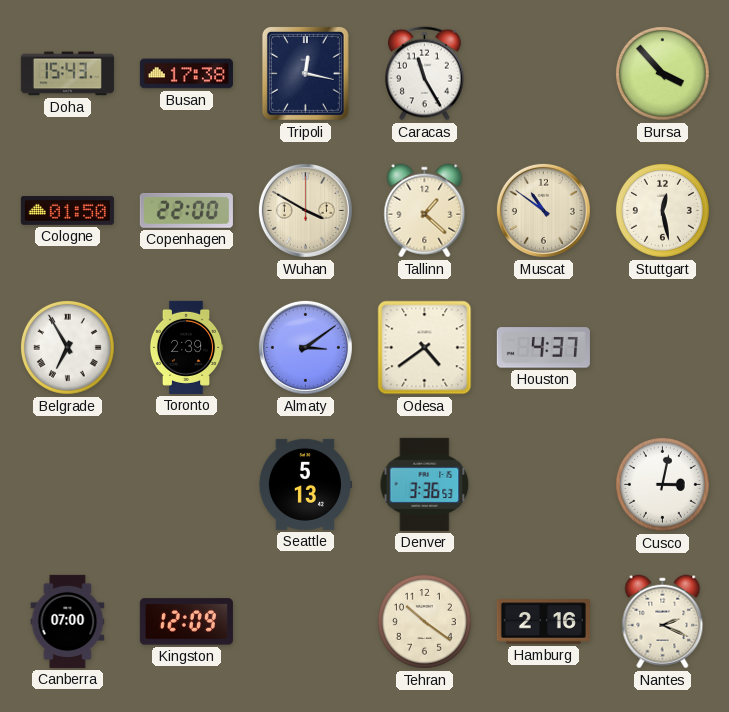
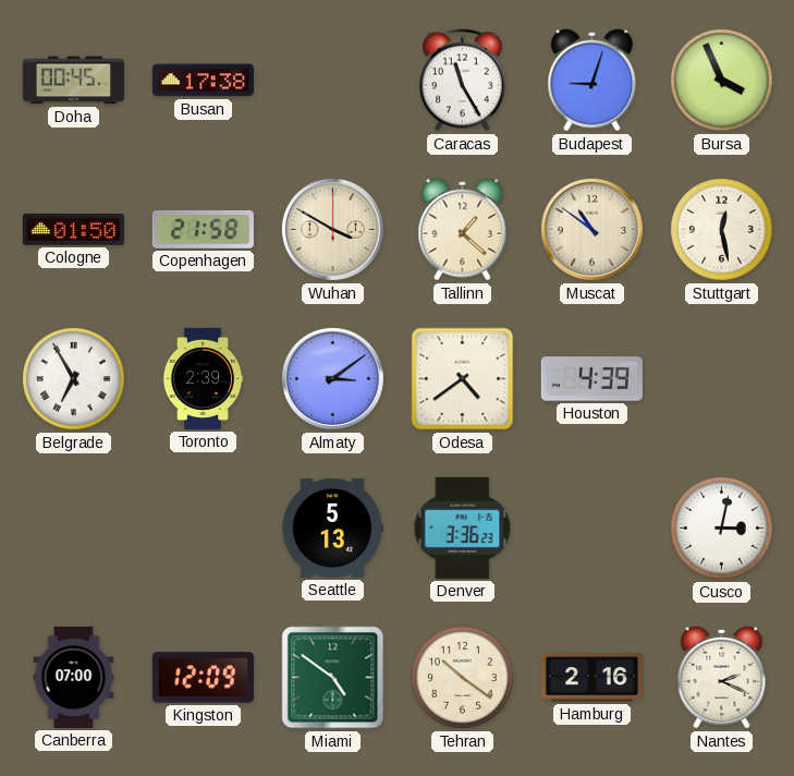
Doha: 15:43 -> 00:45 (73, 81)
Tripoli: 12:17 -> none (305, 73)
Budapest: none -> 9:03 (593, 81)
Bursa: 3:53 -> 3:56 (721, 80)
Copenhagen: 22:00 -> 21:58 (203, 229)
Houston: 4:37 -> 4:39 (591, 379)
Denver: 3:36:53 -> 3:36:23 (463, 528)
Miami: none -> 4:51 (333, 678)
